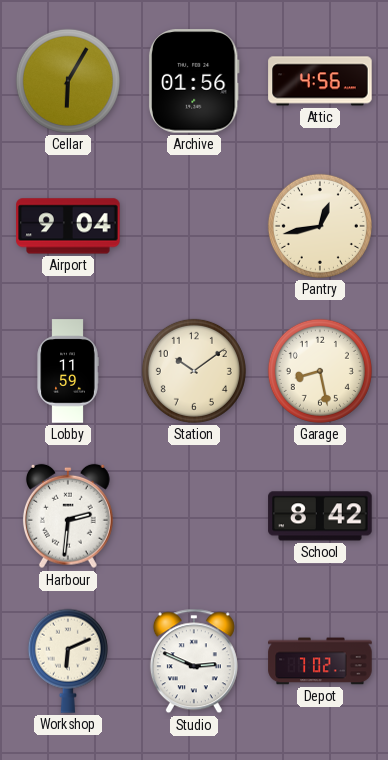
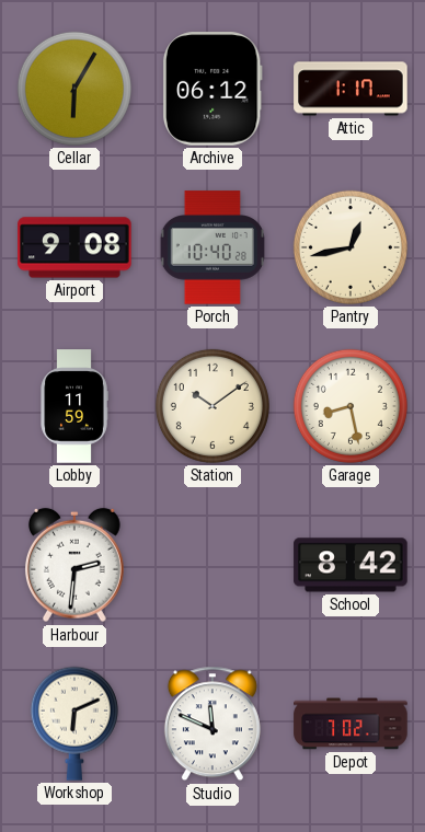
Archive: 01:56 -> 06:12 (213, 89)
Attic: 4:56 -> 1:17 (351, 89)
Airport: 9:04 -> 9:08 (74, 247)
Porch: none -> 10:40 (213, 247)
Studio: 2:49 -> 11:49 (213, 724)
